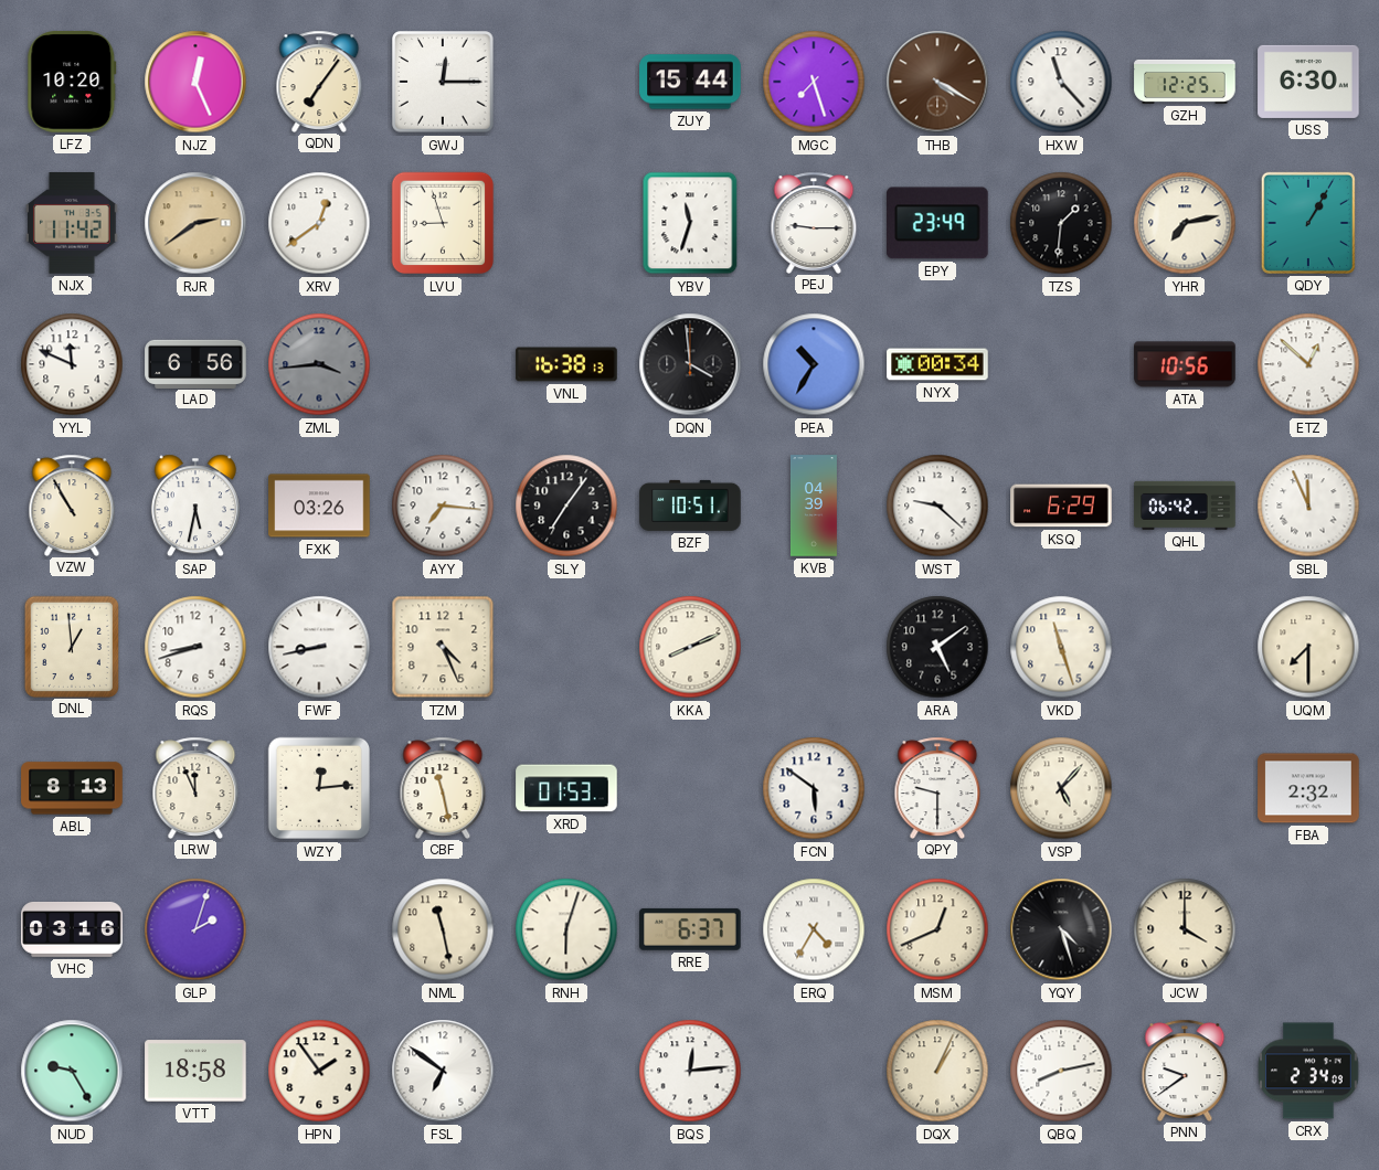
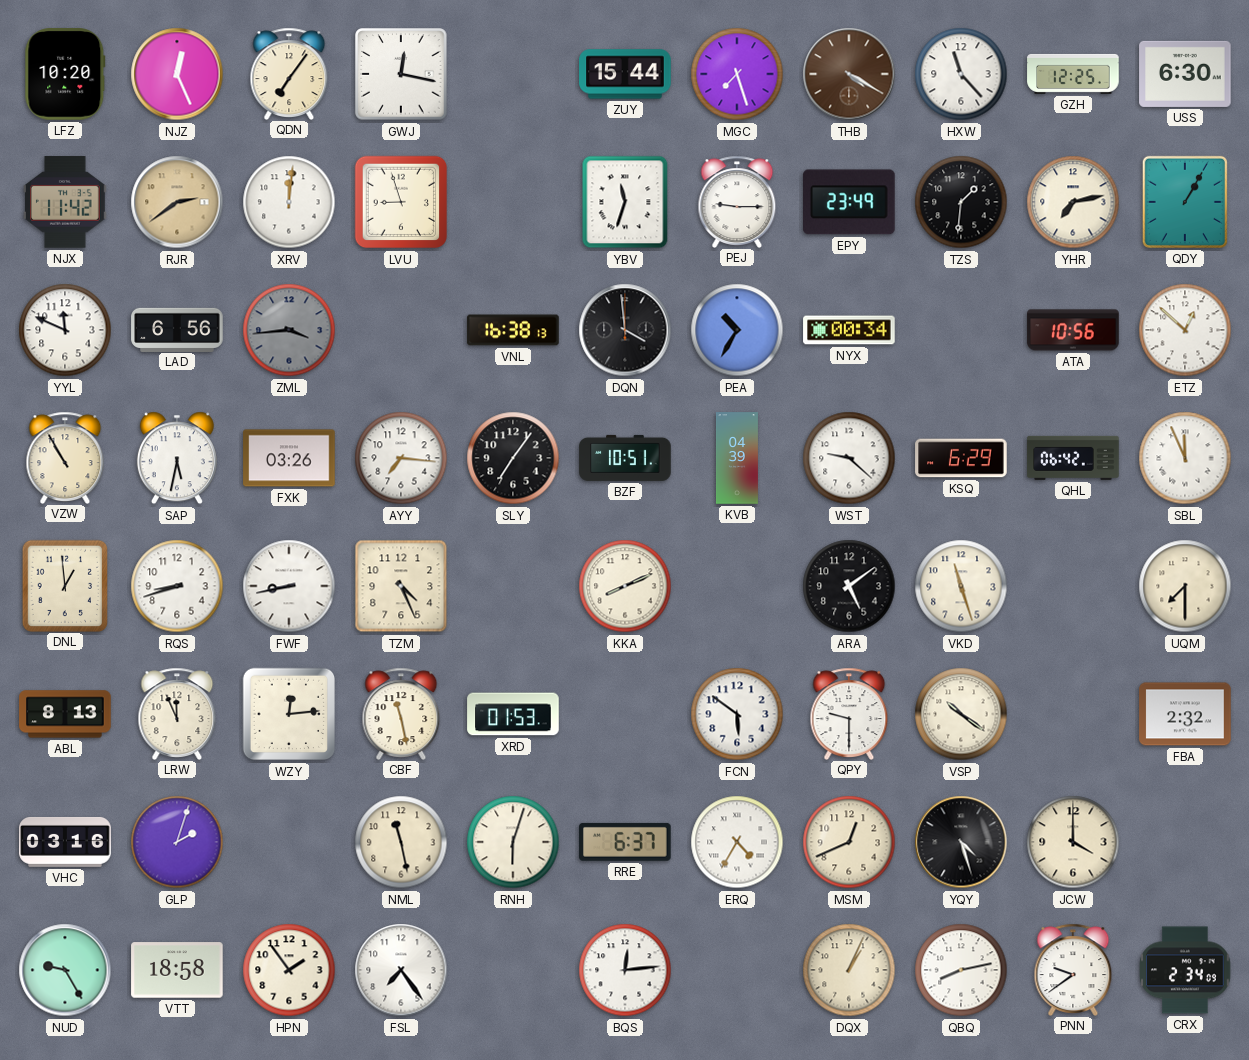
GWJ: 12:15 -> 12:17 (401, 74)
XRV: 12:39 -> 12:01 (289, 202)
VSP: 5:07 -> 10:21 (961, 714)
FSL: 6:51 -> 7:24 (401, 970)
